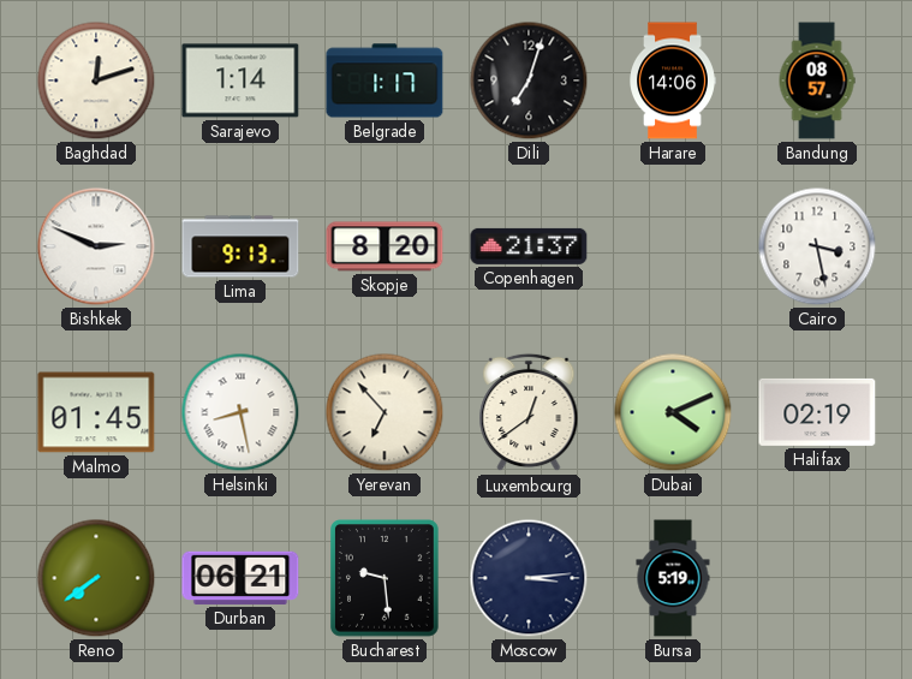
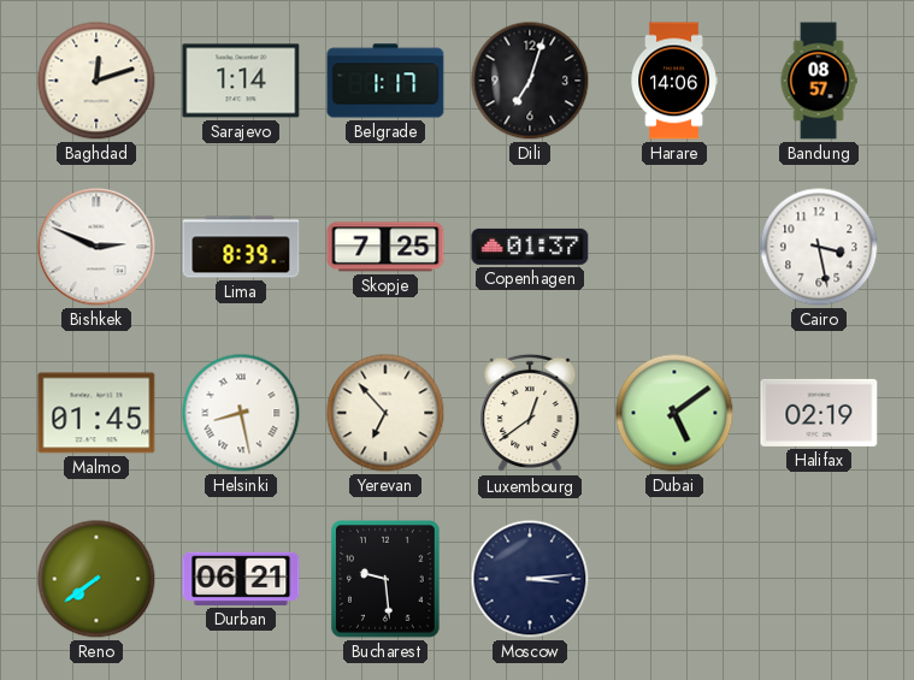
Lima: 9:13 -> 8:39 (241, 247)
Skopje: 8:20 -> 7:25 (385, 247)
Copenhagen: 21:37 -> 01:37 (530, 247)
Dubai: 4:11 -> 5:09 (674, 413)
Bursa: 5:19 -> none (673, 578)
